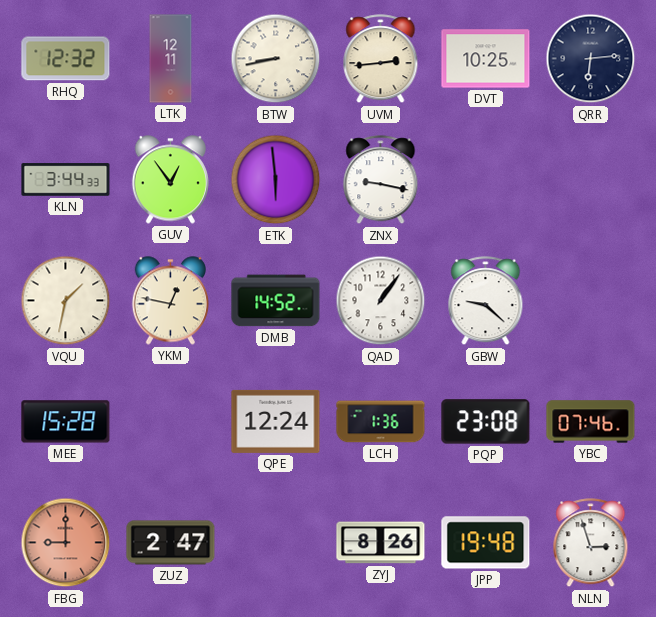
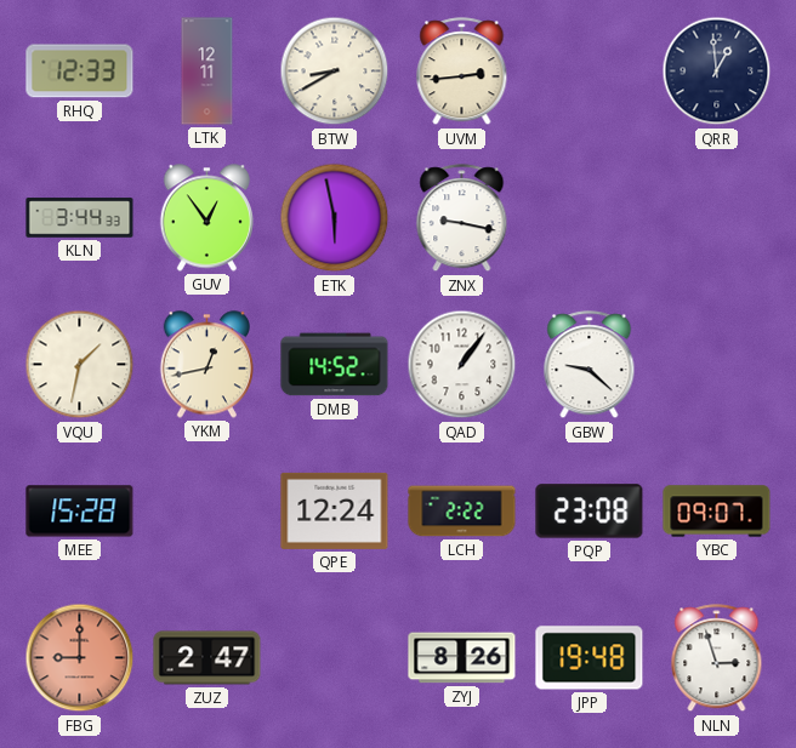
RHQ: 12:32 -> 12:33 (80, 72)
BTW: 8:43 -> 8:40 (335, 72)
DVT: 10:25 -> none (486, 59)
QRR: 6:14 -> 12:59 (717, 72)
ETK: 5:59 -> 5:58 (335, 218)
YKM: 12:47 -> 12:43 (206, 365)
LCH: 1:36 -> 2:22 (462, 512)
YBC: 07:46 -> 09:07 (717, 512)
